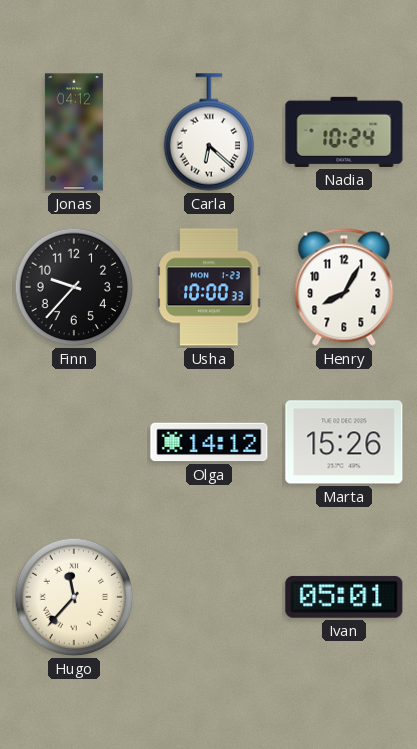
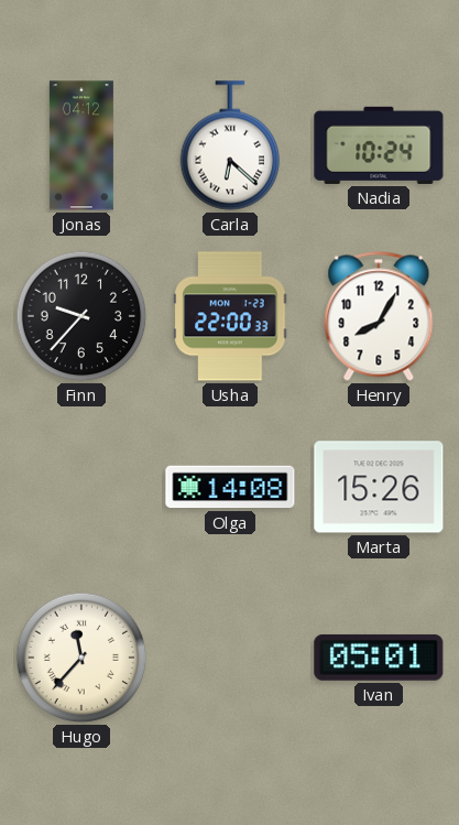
Usha: 10:00 -> 22:00 (230, 316)
Olga: 14:12 -> 14:08 (230, 487)
